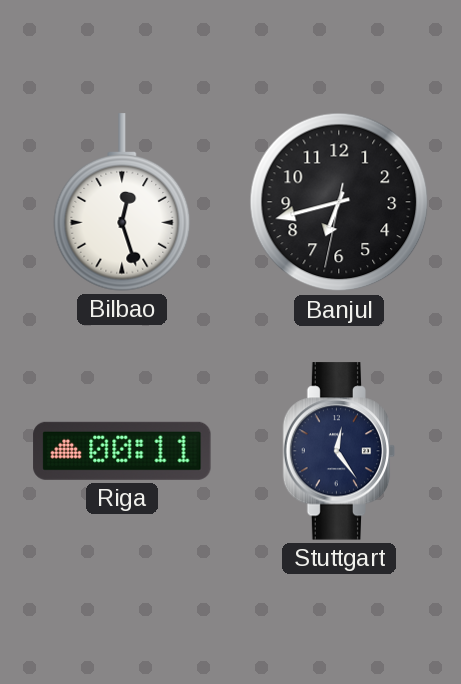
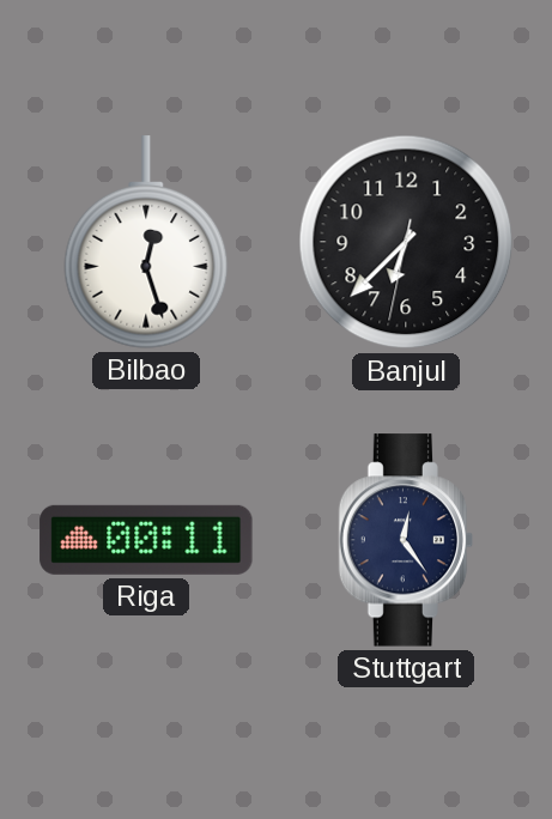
Banjul: 6:42 -> 6:37 (406, 242)
